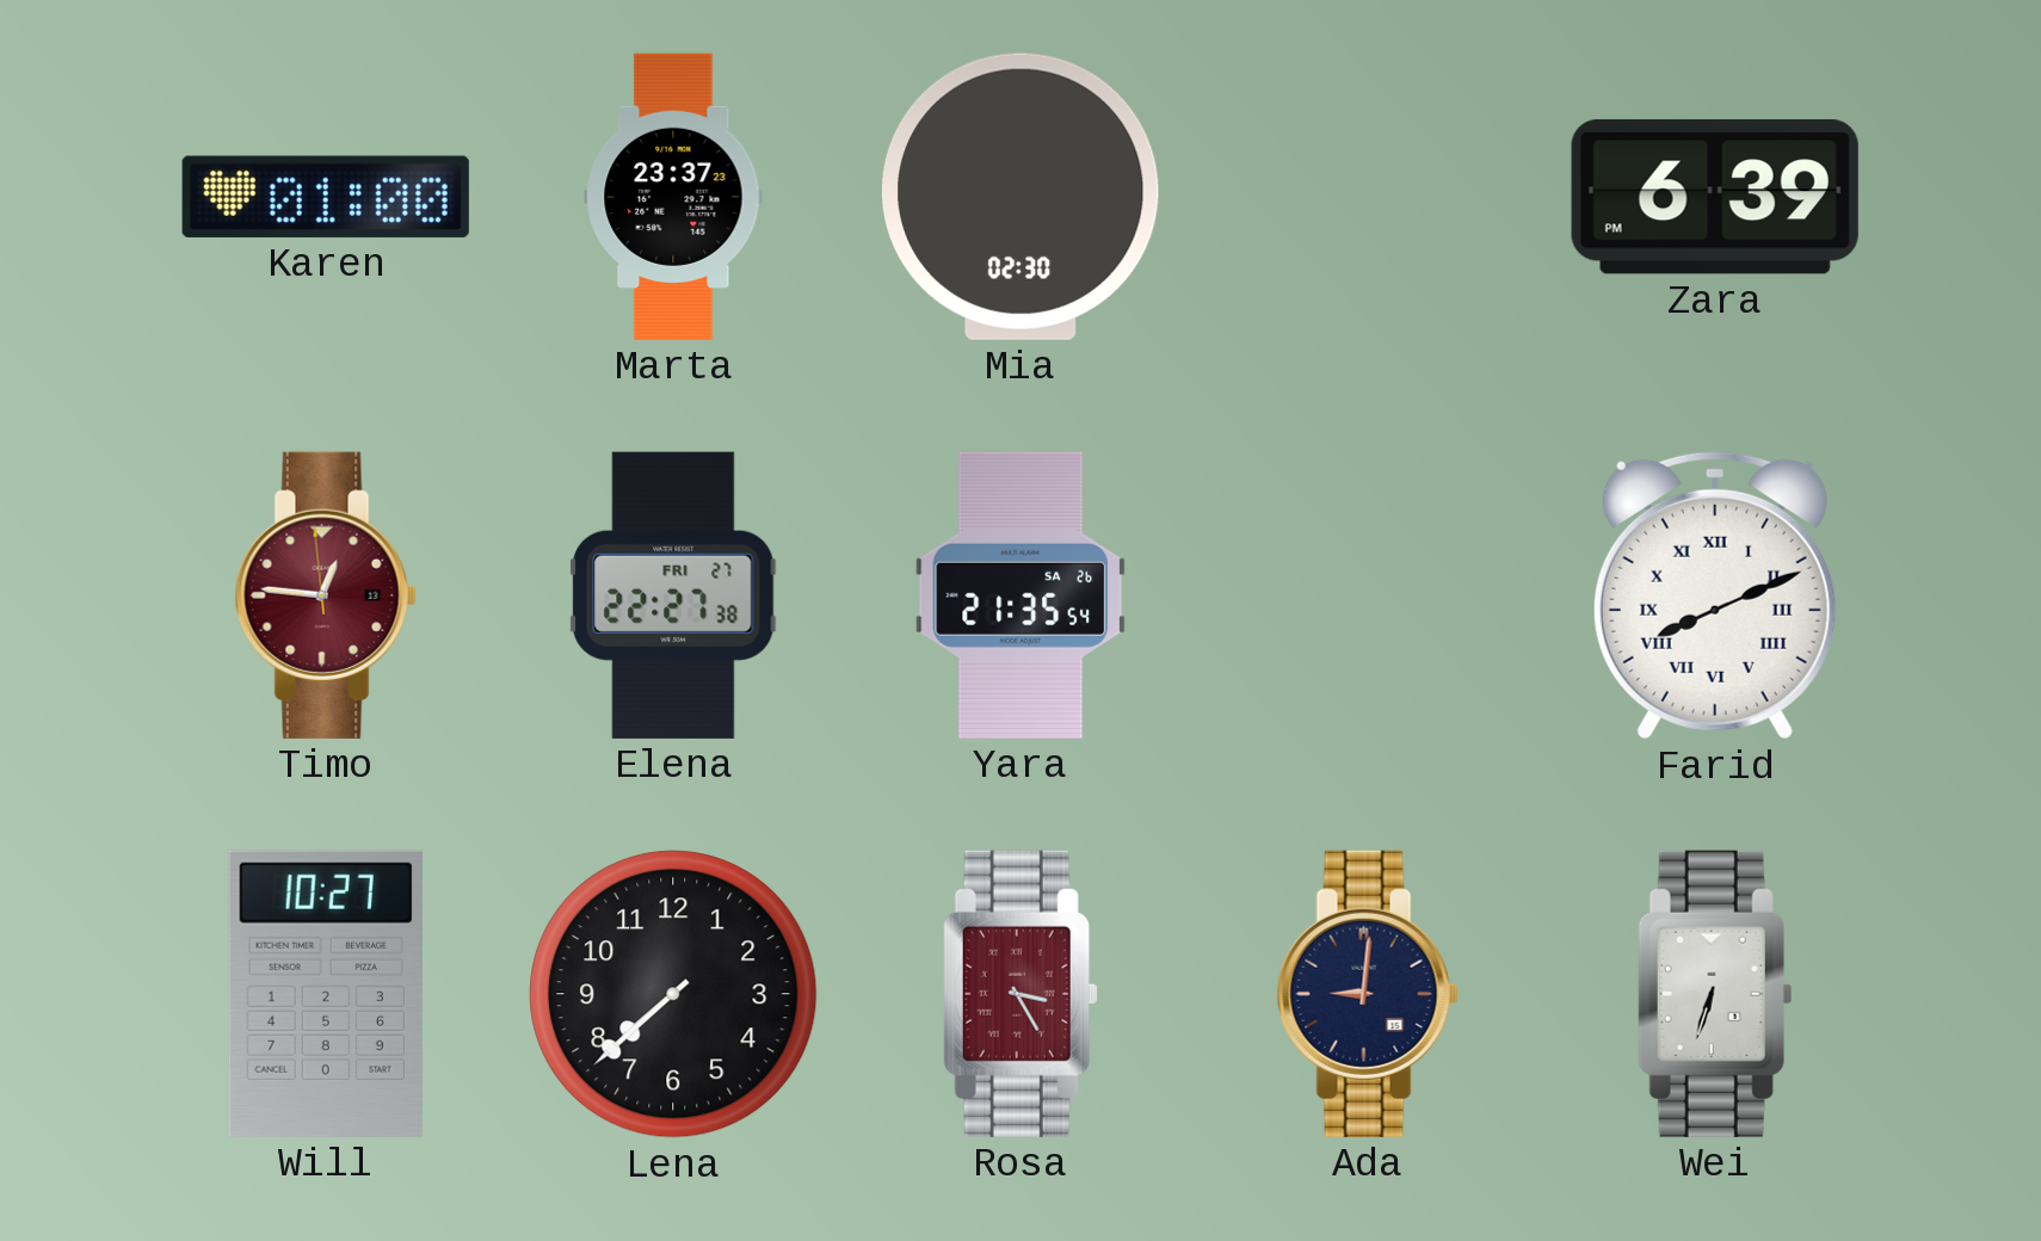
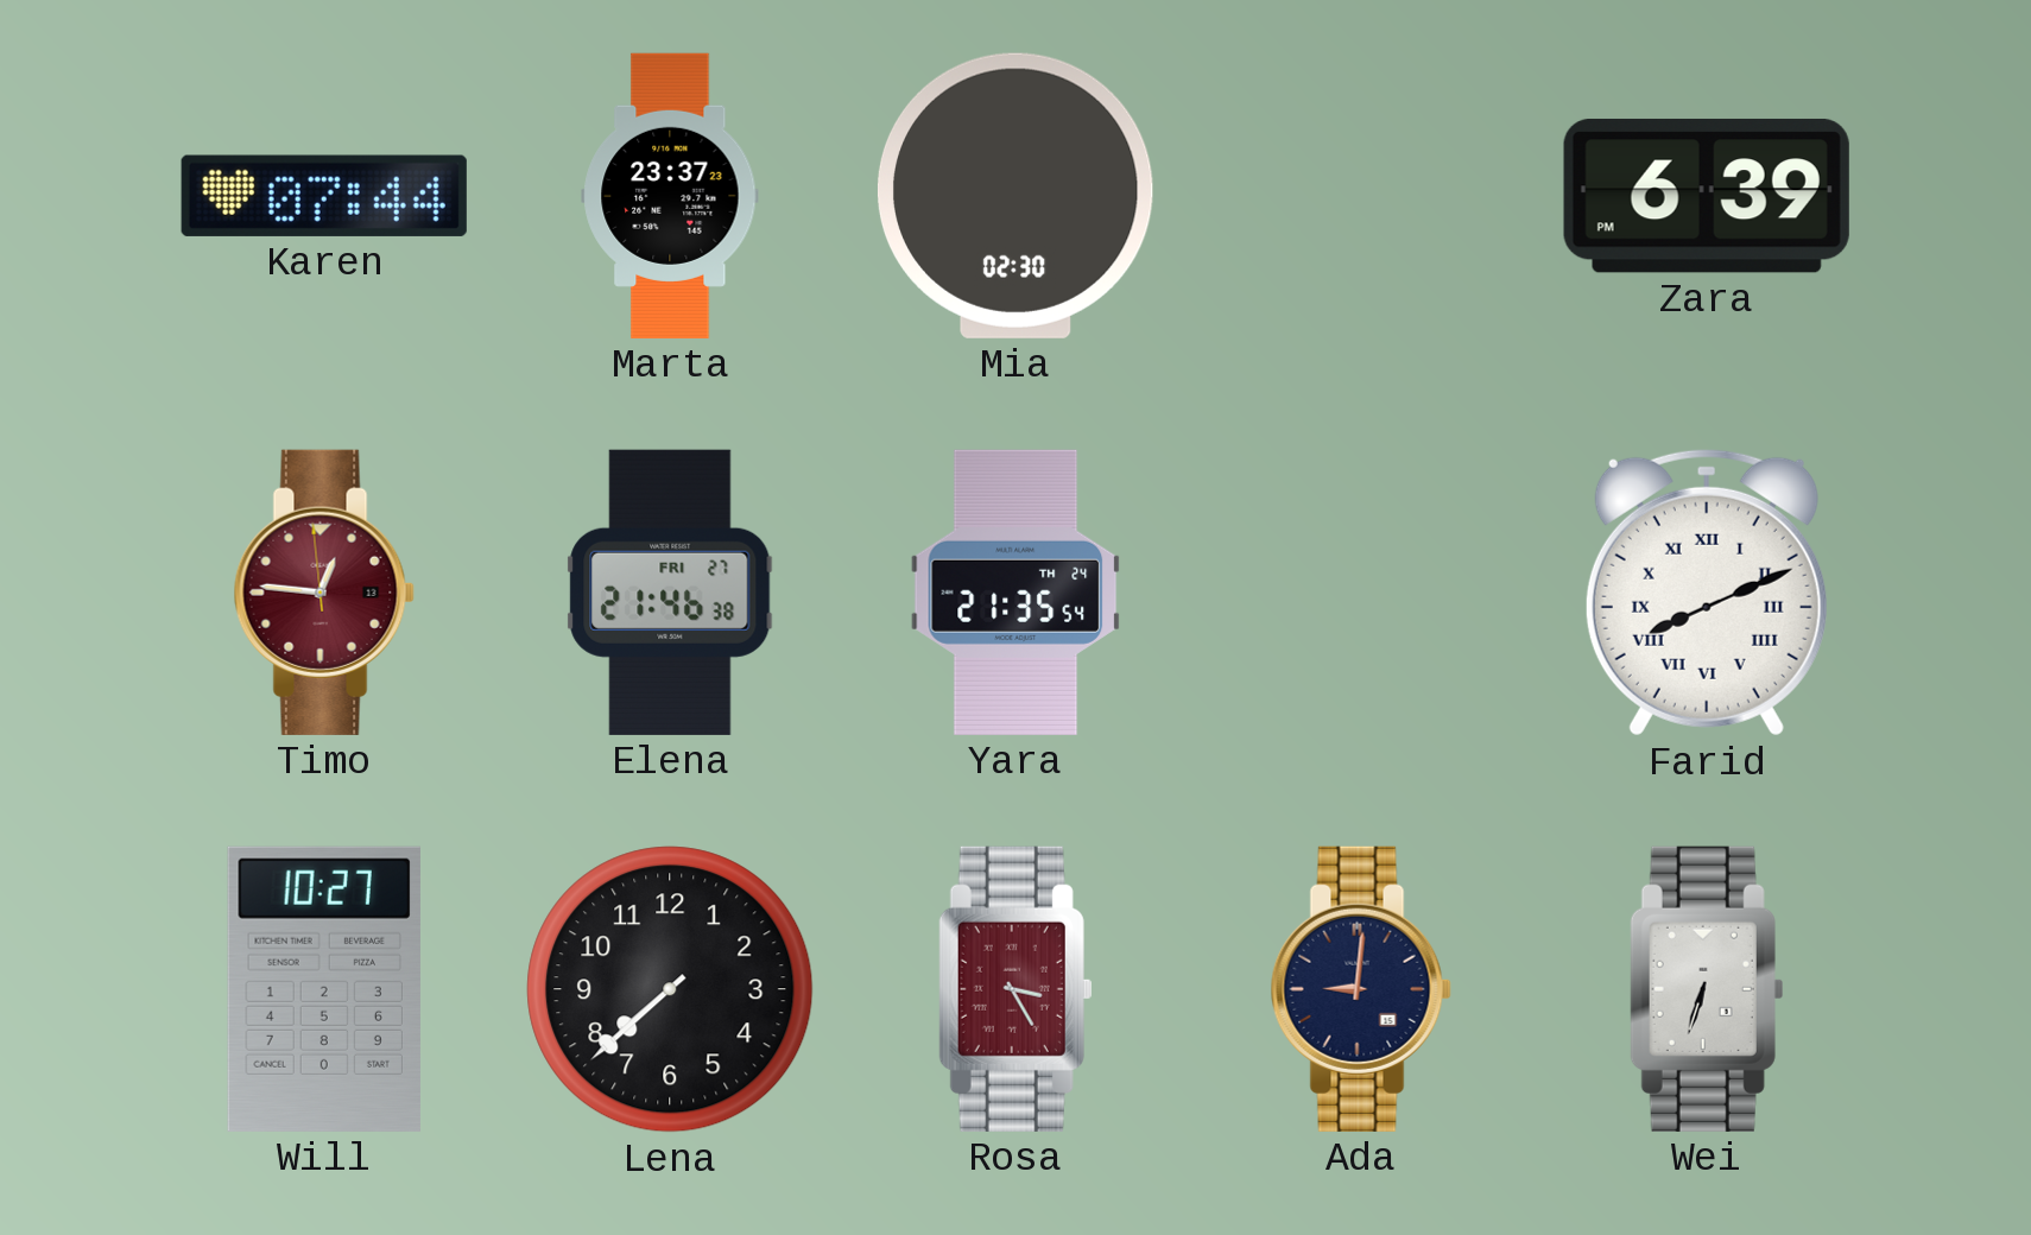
Karen: 01:00 -> 07:44 (324, 196)
Elena: 22:27 -> 21:46 (670, 593)
Yara date: SA 26 -> TH 24 (1015, 593)
